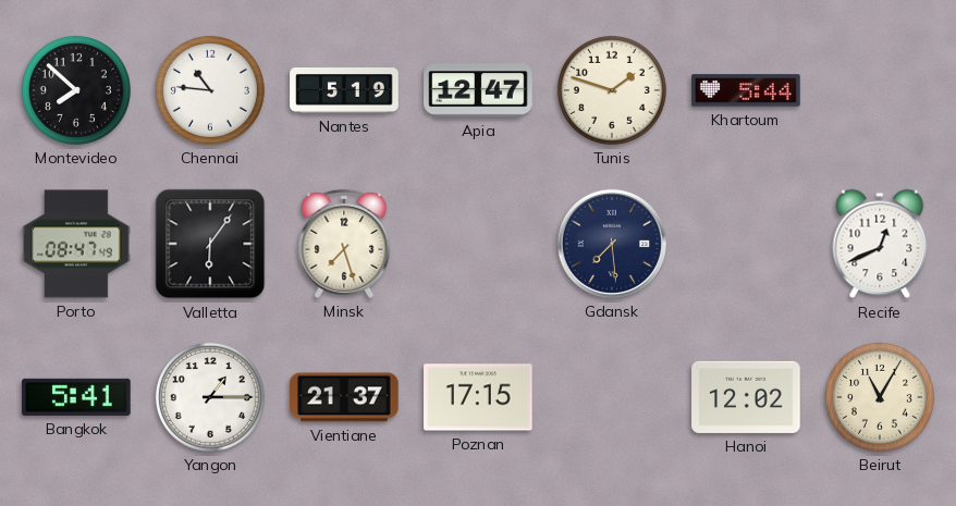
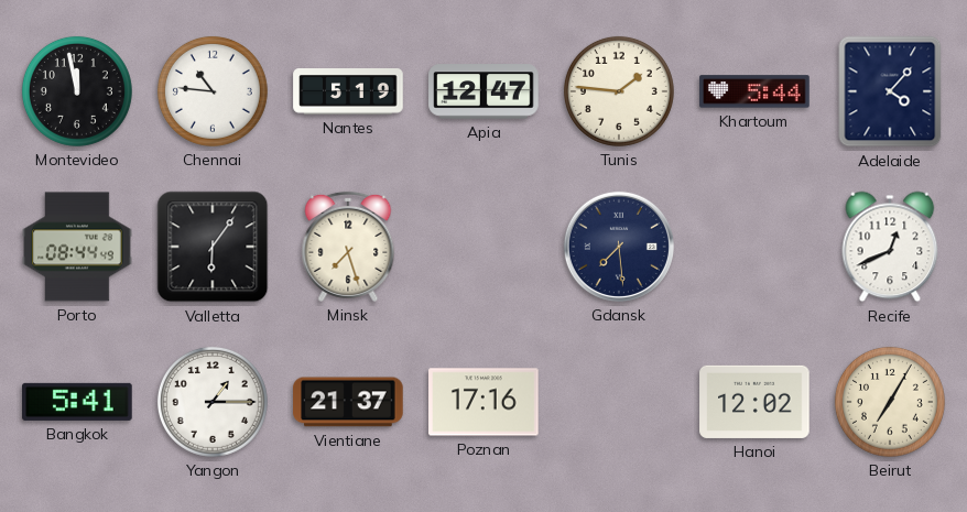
Montevideo: 7:52 -> 11:58 (77, 91)
Tunis: 1:48 -> 1:46 (619, 91)
Adelaide: none -> 4:07 (890, 91)
Porto: 08:47 -> 08:44 (77, 247)
Poznan: 17:15 -> 17:16 (484, 402)
Beirut: 11:05 -> 7:05 (890, 402)
